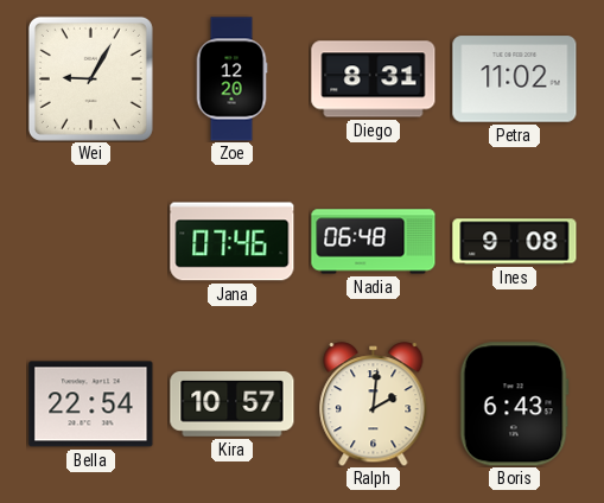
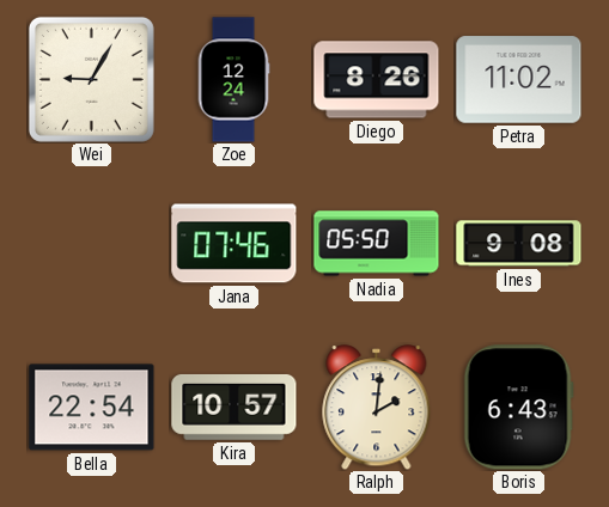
Zoe: 12:20 -> 12:24 (233, 80)
Diego: 8:31 -> 8:26 (377, 80)
Nadia: 06:48 -> 05:50 (377, 244)
